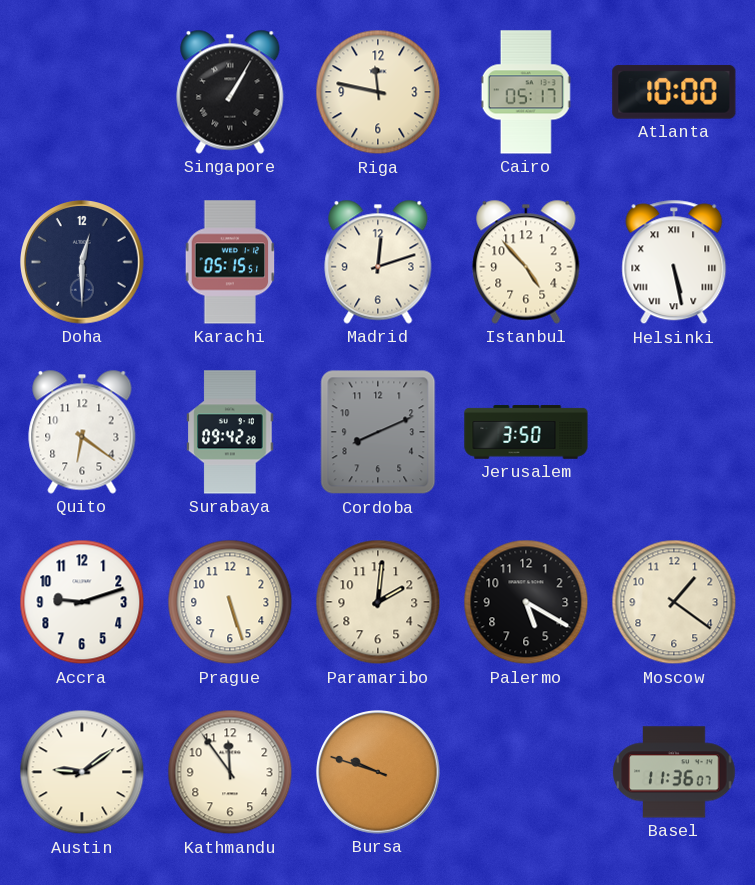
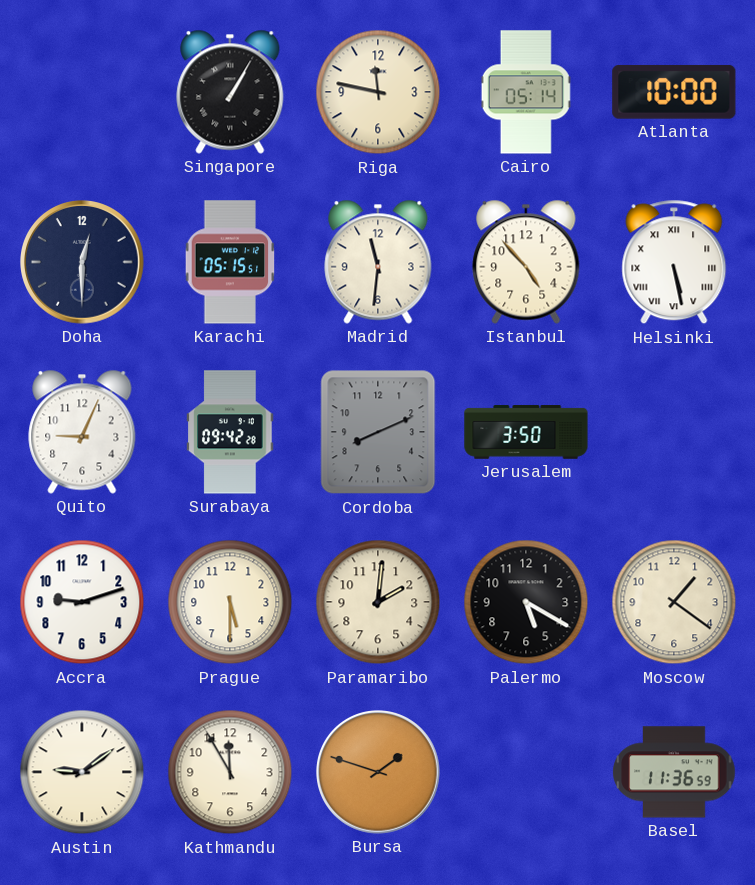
Cairo: 05:17 -> 05:14 (526, 92)
Madrid: 12:12 -> 11:31 (378, 262)
Quito: 6:21 -> 9:04 (82, 432)
Prague: 5:27 -> 5:30 (230, 602)
Kathmandu: 11:54 -> 11:55 (230, 772)
Bursa: 9:48 -> 1:48 (379, 773)
Basel: 11:36:07 -> 11:36:59 (674, 772)
